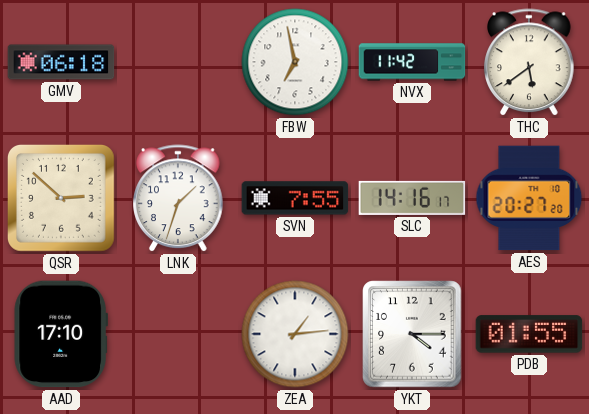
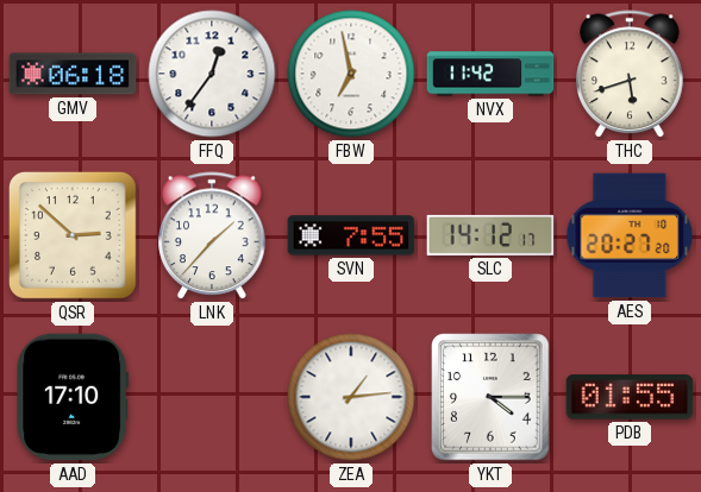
FFQ: none -> 12:36 (212, 74)
THC: 5:39 -> 5:42 (630, 74)
LNK: 1:33 -> 1:37 (212, 235)
SLC: 14:16 -> 14:12 (490, 235)
